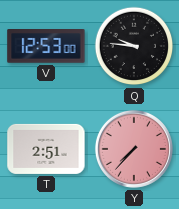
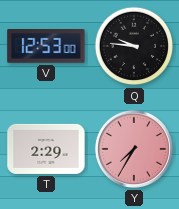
T: 2:51 -> 2:29 (46, 149)
Y: 7:37 -> 7:35 (134, 149)
